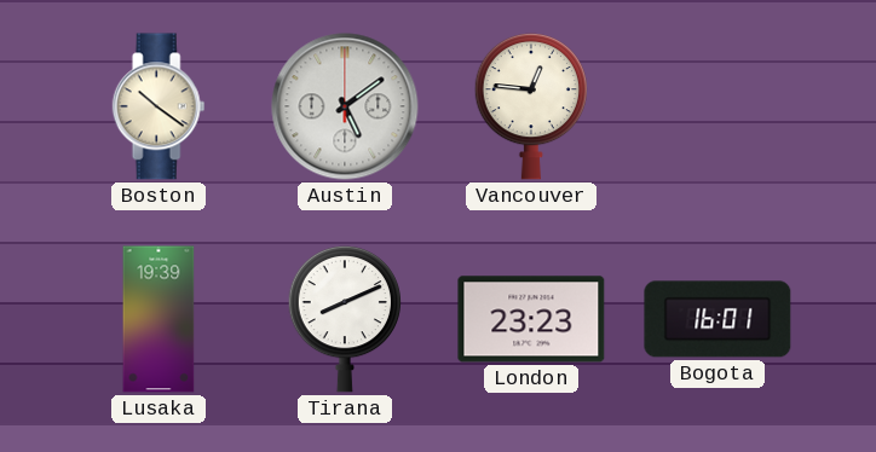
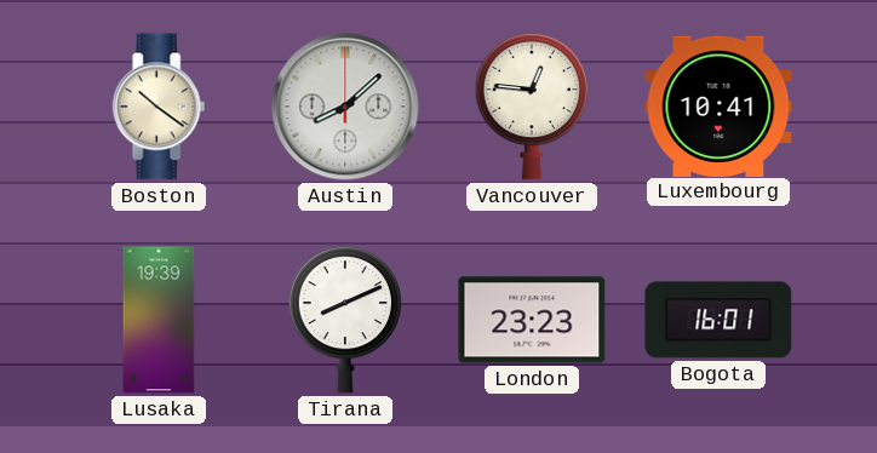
Austin: 5:09 -> 8:08 (345, 107)
Luxembourg: none -> 10:41 (718, 105)
